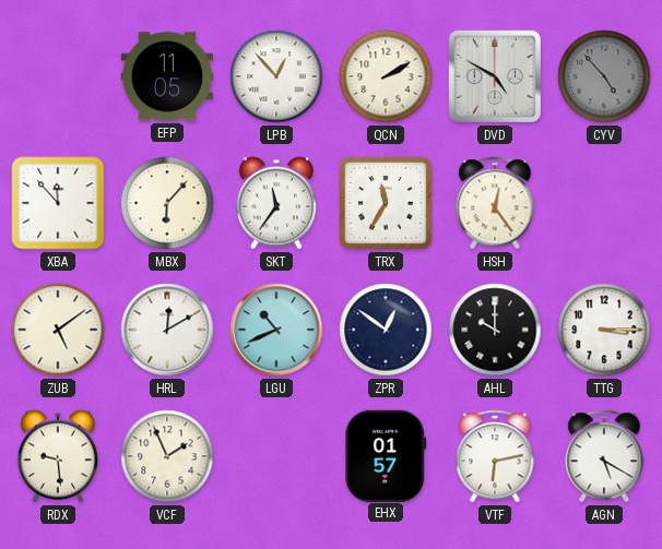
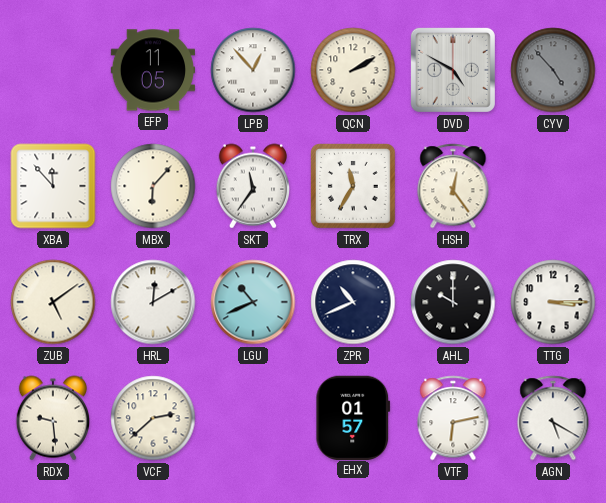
ZPR: 12:51 -> 10:41 (353, 302)
VCF: 1:56 -> 2:38 (153, 418)
